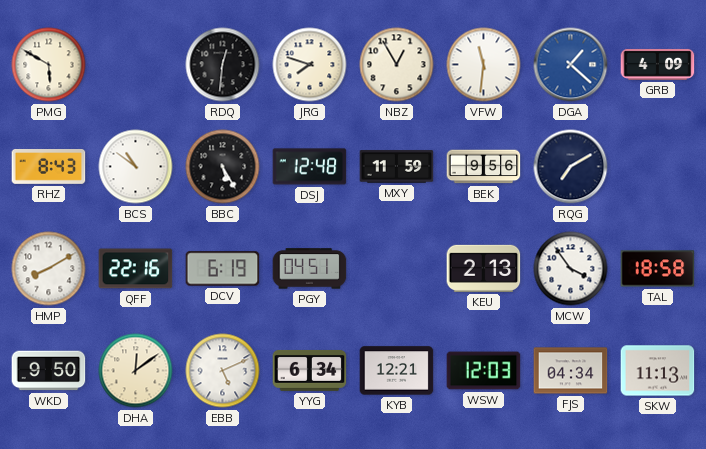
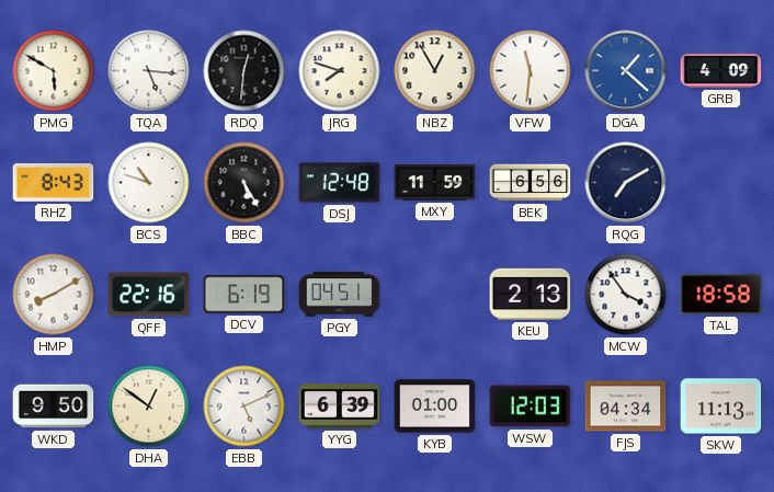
TQA: none -> 5:16 (149, 71)
BCS: 10:51 -> 10:48 (149, 183)
BEK: 9:56 -> 6:56 (531, 183)
DHA: 12:09 -> 12:51 (149, 407)
YYG: 6:34 -> 6:39 (340, 405)
KYB: 12:21 -> 01:00 (435, 407)
